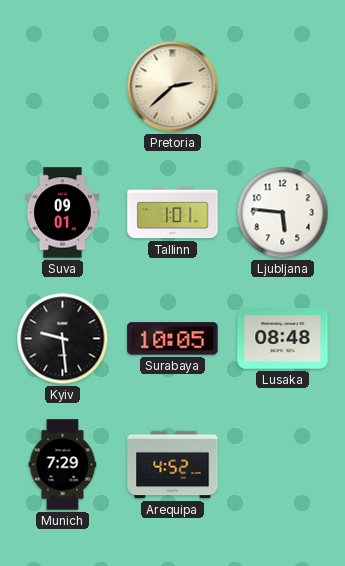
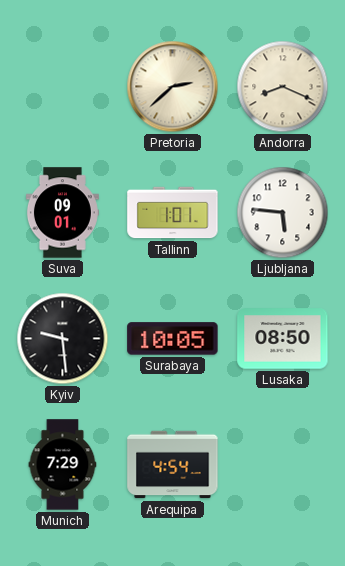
Andorra: none -> 8:19 (283, 87)
Lusaka: 08:48 -> 08:50 (283, 339)
Arequipa: 4:52 -> 4:54 (173, 465)
